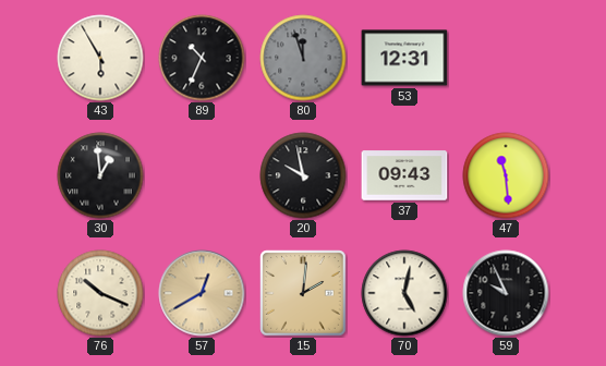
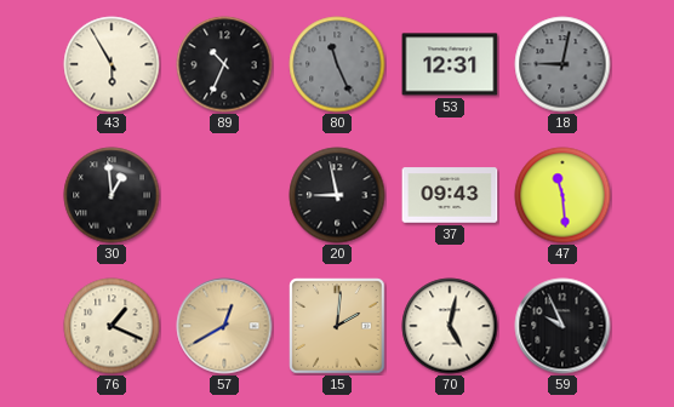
80: 11:57 -> 11:26 (337, 64)
18: none -> 9:02 (562, 64)
20: 9:58 -> 8:58 (337, 195)
76: 10:19 -> 1:19 (112, 326)
